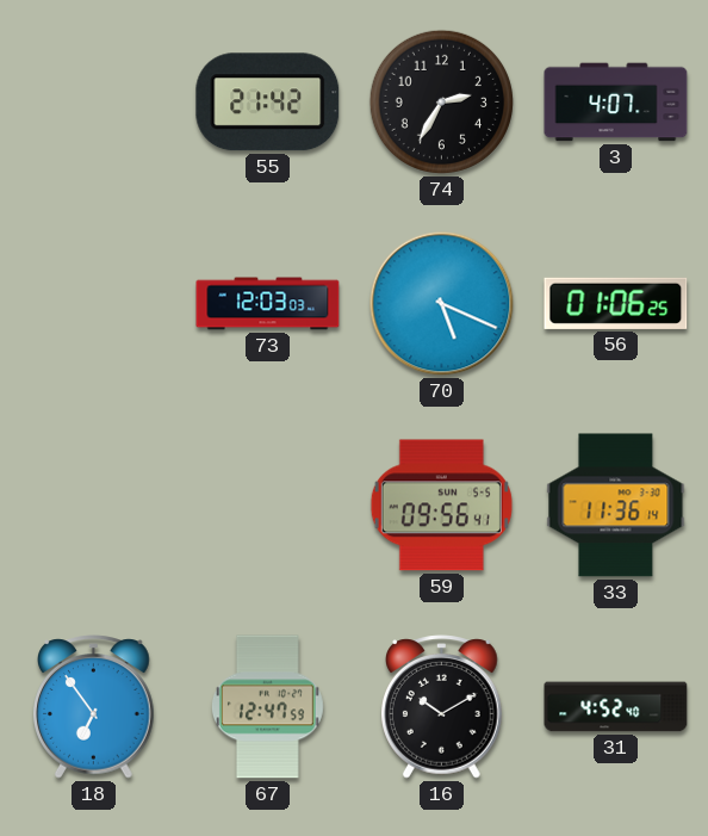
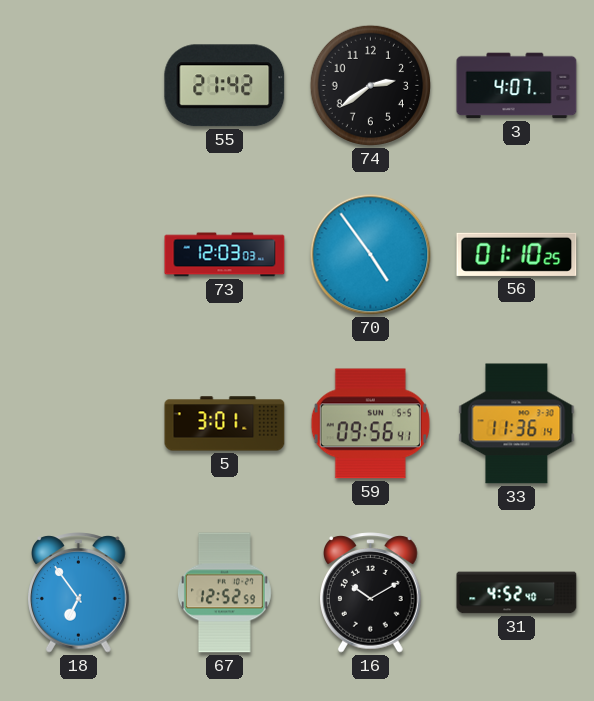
74: 2:35 -> 2:39 (370, 85)
70: 5:19 -> 4:54 (371, 255)
56: 01:06 -> 01:10 (517, 254)
5: none -> 3:01 (225, 424)
67: 12:47 -> 12:52 (224, 593)
